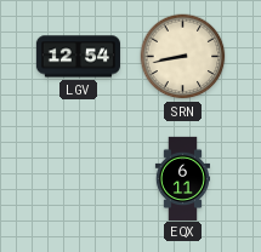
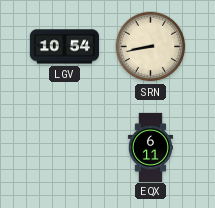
LGV: 12:54 -> 10:54 (64, 47)
